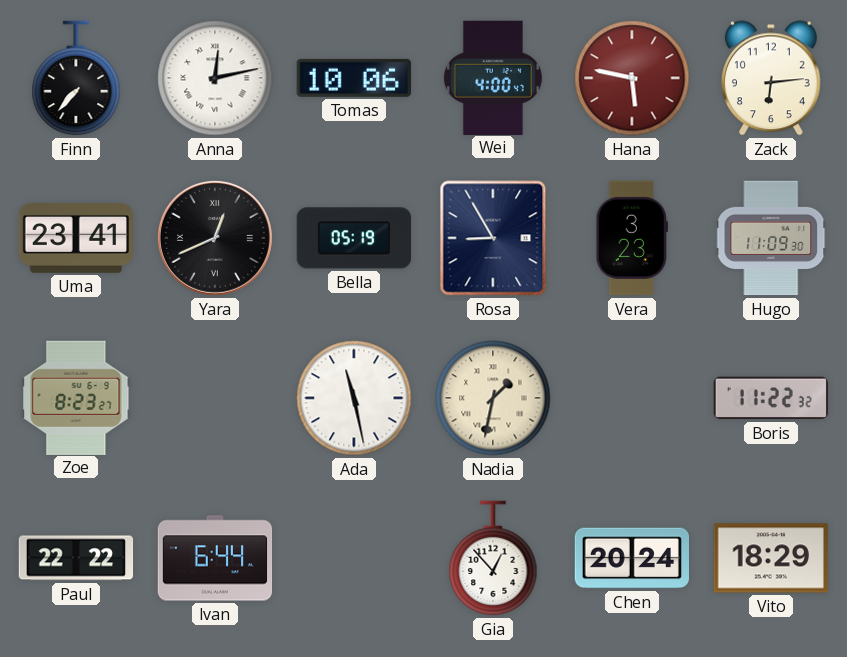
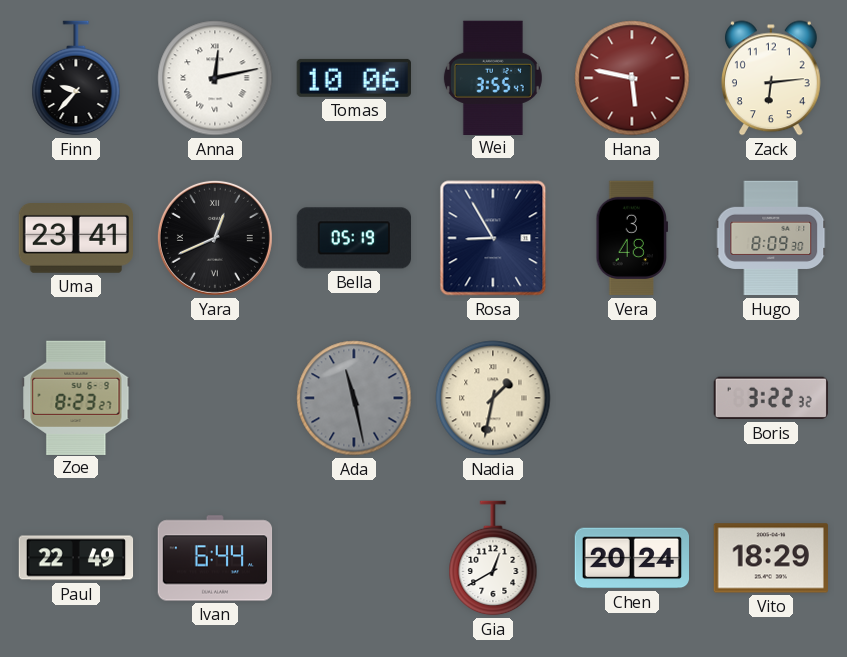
Finn: 7:37 -> 9:37 (76, 78)
Wei: 4:00 -> 3:55 (493, 77)
Vera: 3:23 -> 3:48 (631, 238)
Hugo: 11:09 -> 8:09 (771, 238)
Ada dial: white -> grey (354, 398)
Boris: 11:22 -> 3:22 (771, 398)
Paul: 22:22 -> 22:49 (76, 558)
Gia: 12:53 -> 12:40 (493, 558)
